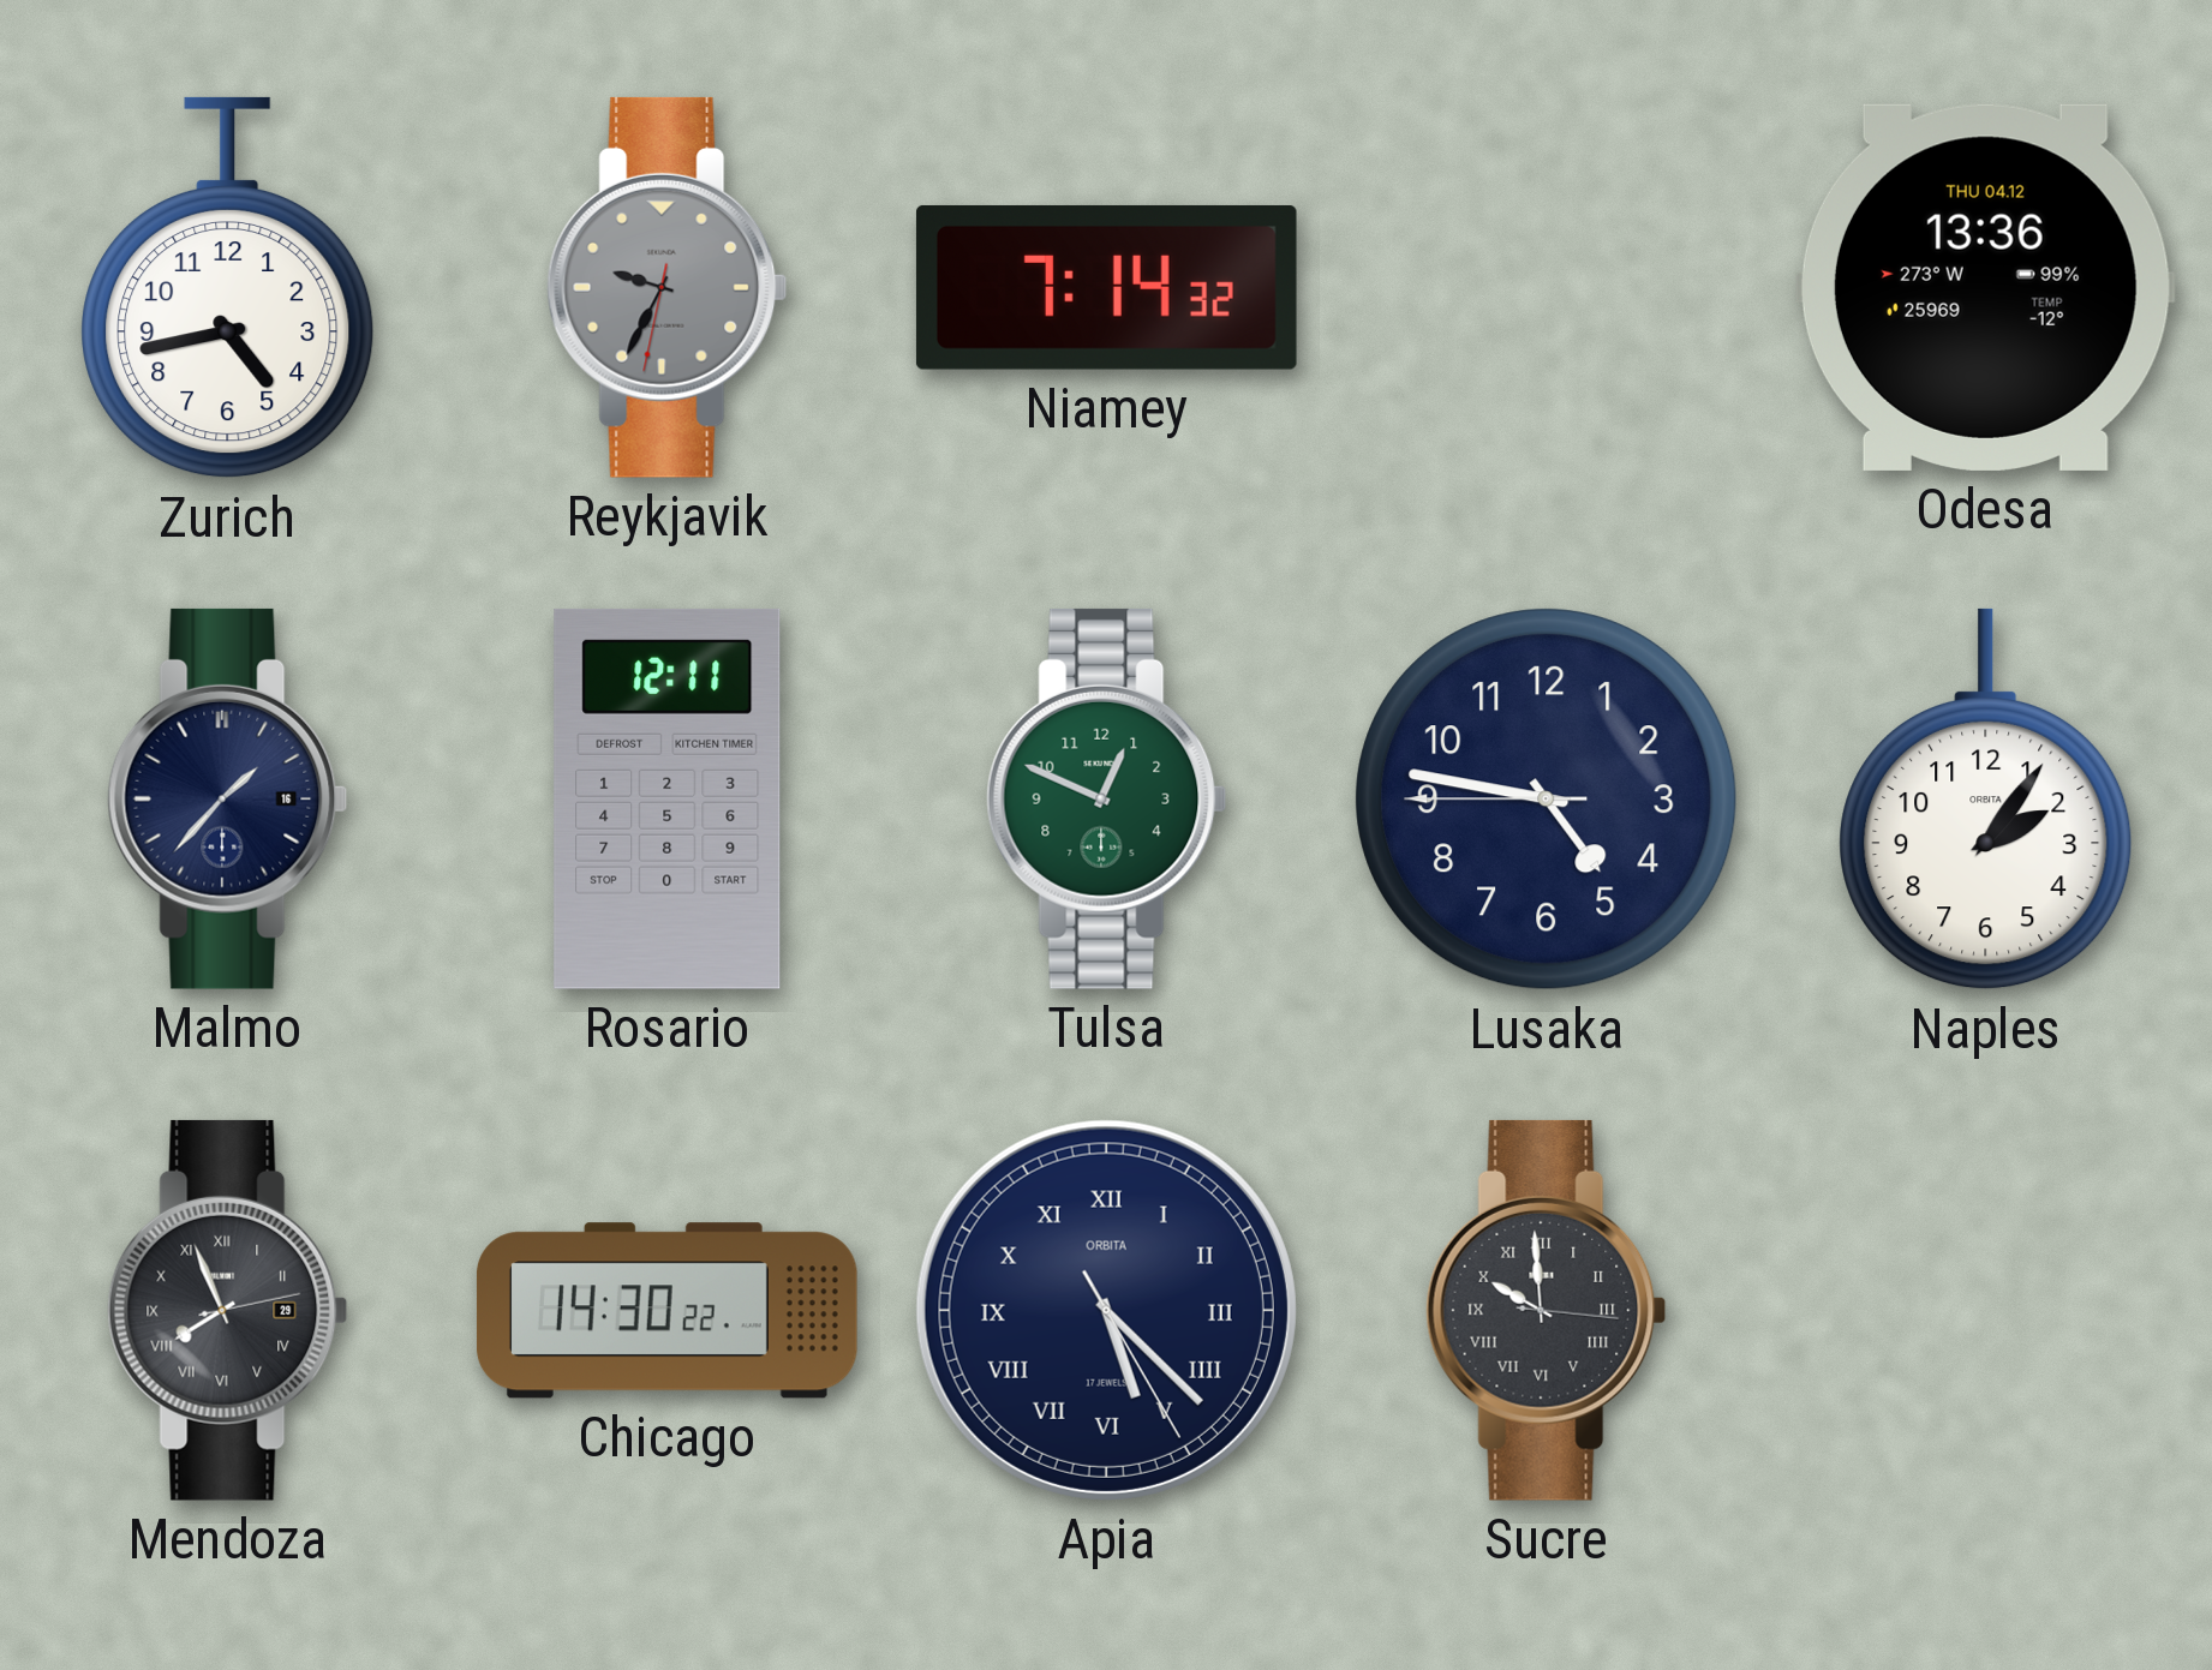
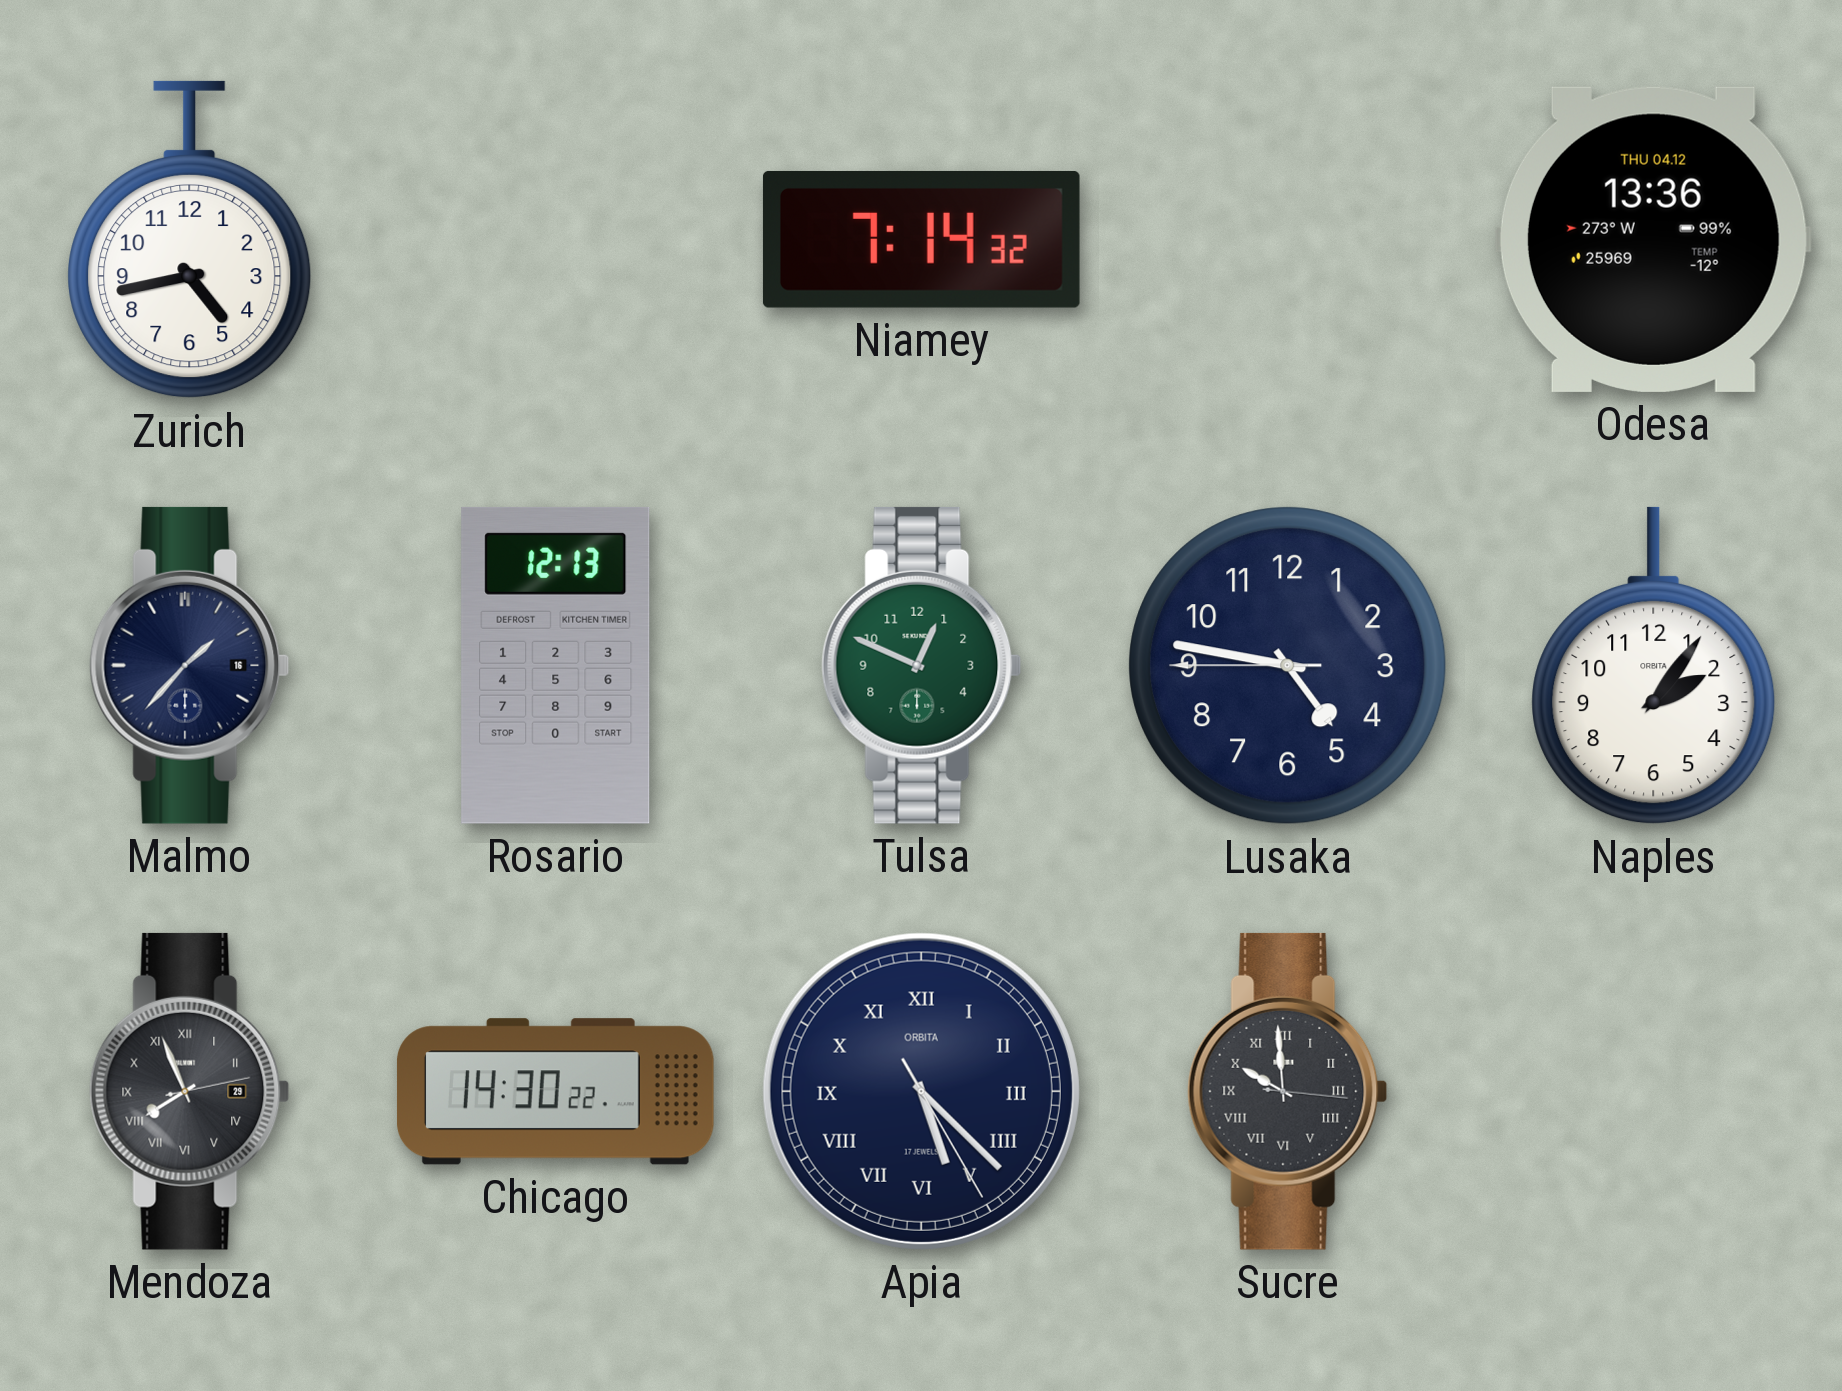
Reykjavik: 9:34 -> none (668, 287)
Rosario: 12:11 -> 12:13 (556, 665)
